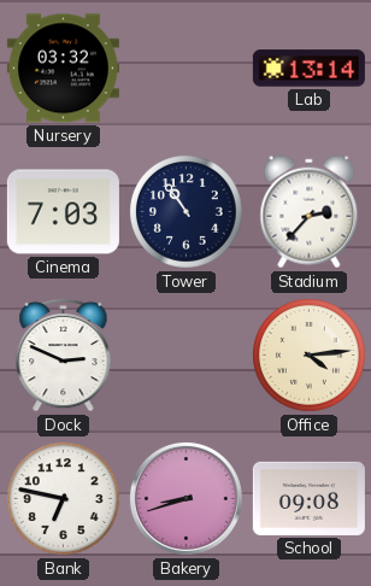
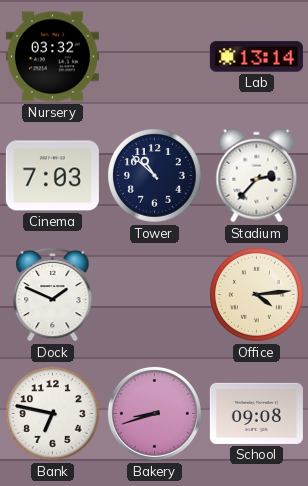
Tower: 10:54 -> 10:52 (155, 176)
Dock: 2:49 -> 1:49 (53, 294)
